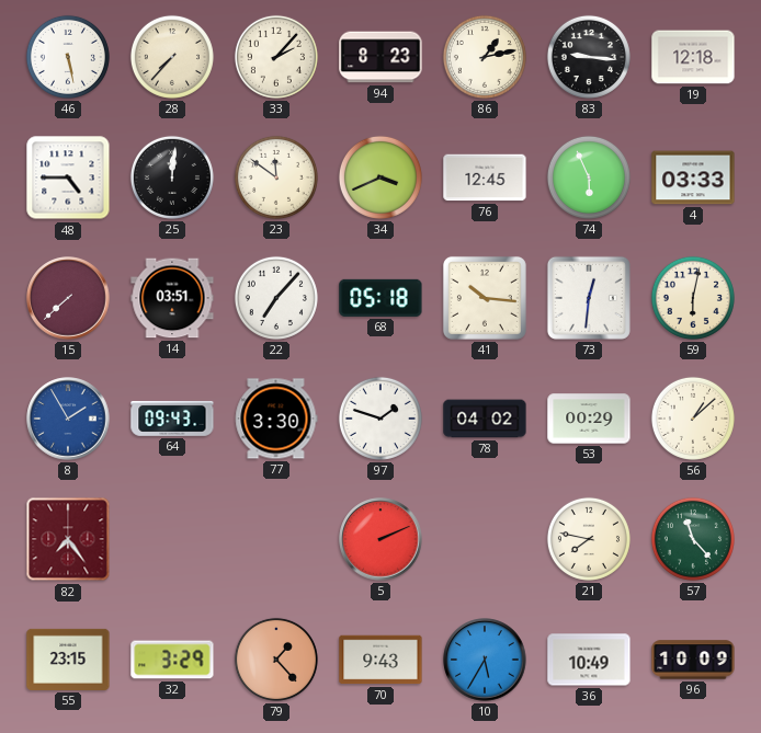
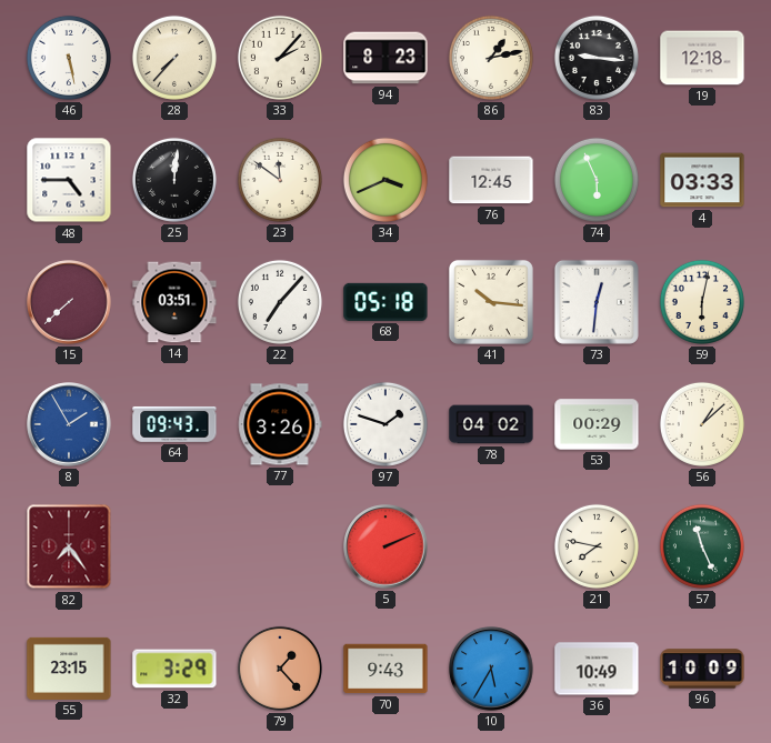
77: 3:30 -> 3:26 (280, 424)
57: 11:23 -> 11:26 (702, 546)
